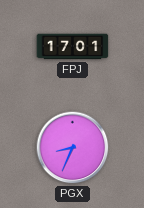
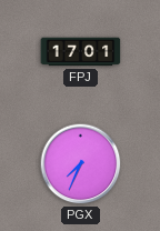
PGX: 8:34 -> 7:34 (81, 164)
